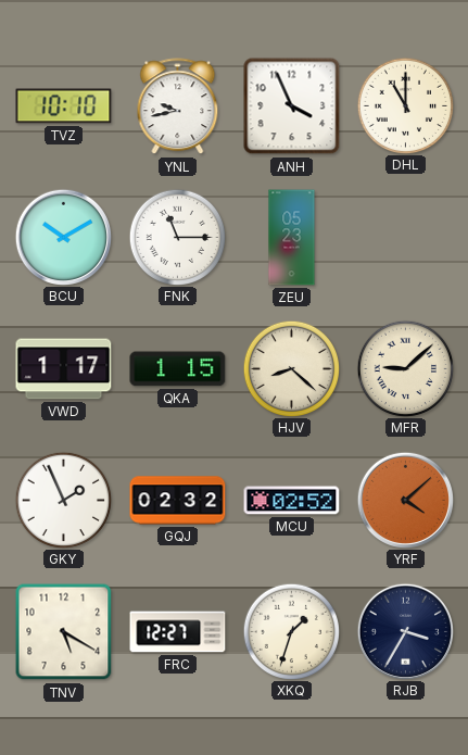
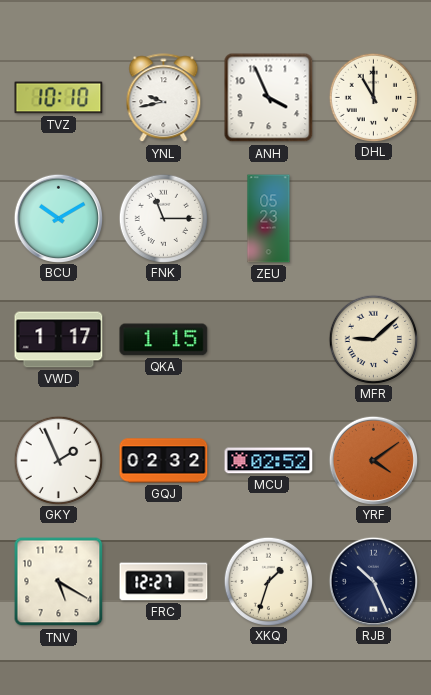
HJV: 8:22 -> none (291, 368)
YRF: 4:08 -> 4:09 (373, 460)
RJB: 3:35 -> 10:26 (373, 581)
